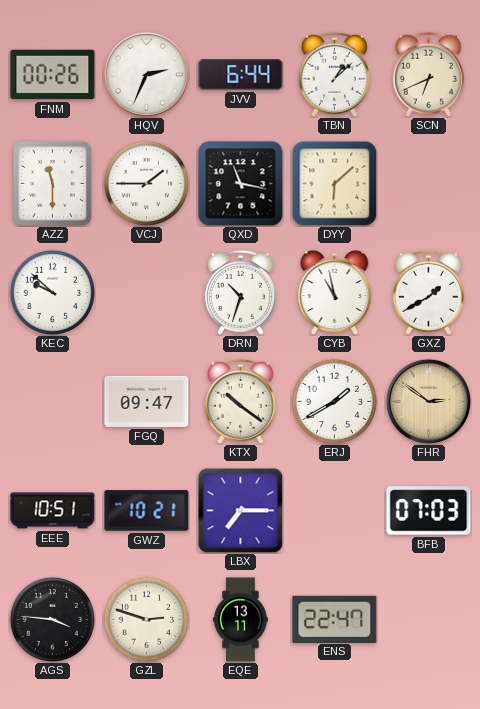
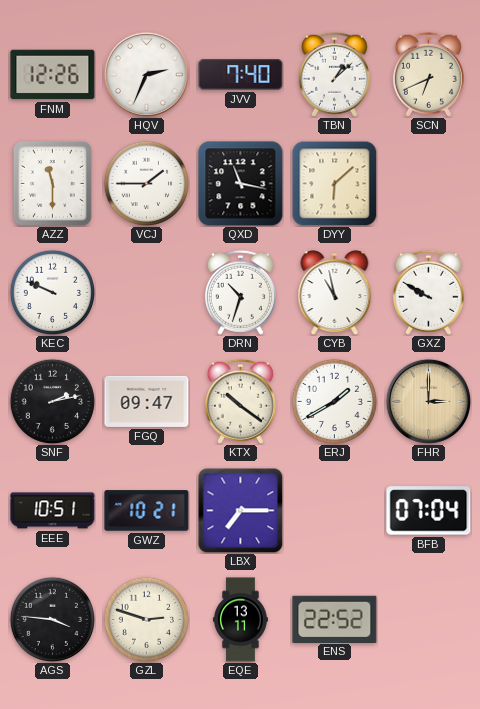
FNM: 00:26 -> 12:26 (53, 75)
JVV: 6:44 -> 7:40 (241, 75)
KEC: 9:52 -> 9:49 (52, 292)
GXZ: 1:40 -> 9:50 (428, 292)
SNF: none -> 2:13 (52, 401)
FHR: 2:51 -> 3:00 (428, 401)
BFB: 07:03 -> 07:04 (429, 511)
ENS: 22:47 -> 22:52 (335, 619)
